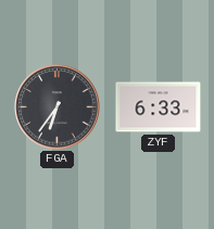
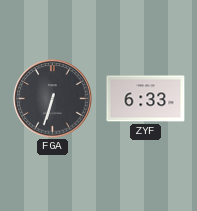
FGA: 6:36 -> 6:33 (53, 99)
